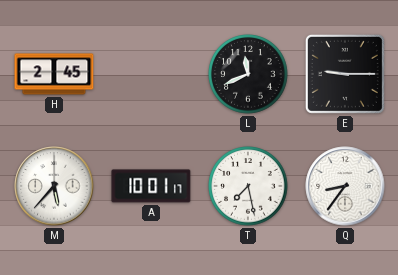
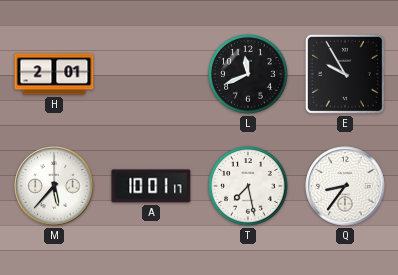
H: 2:45 -> 2:01 (54, 74)
E: 9:15 -> 9:55 (345, 74)
